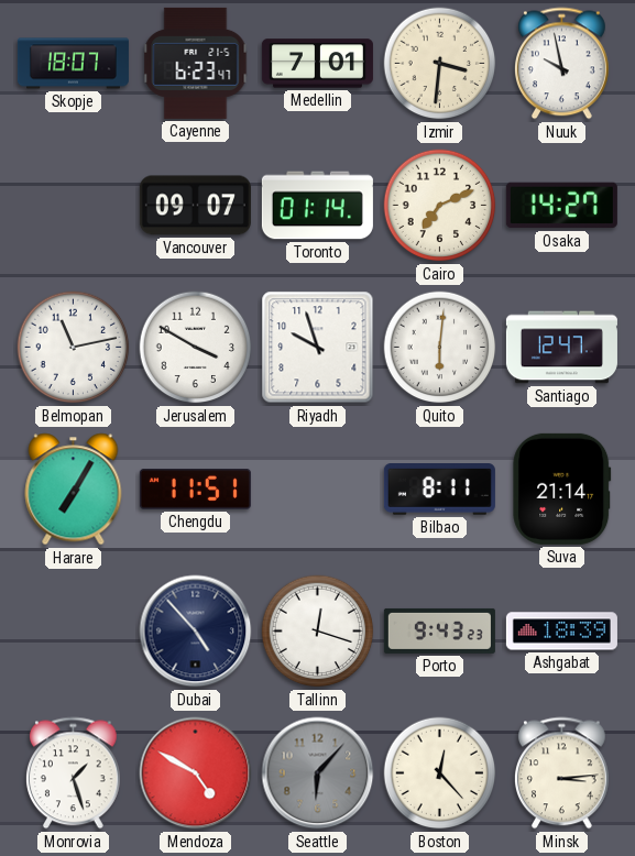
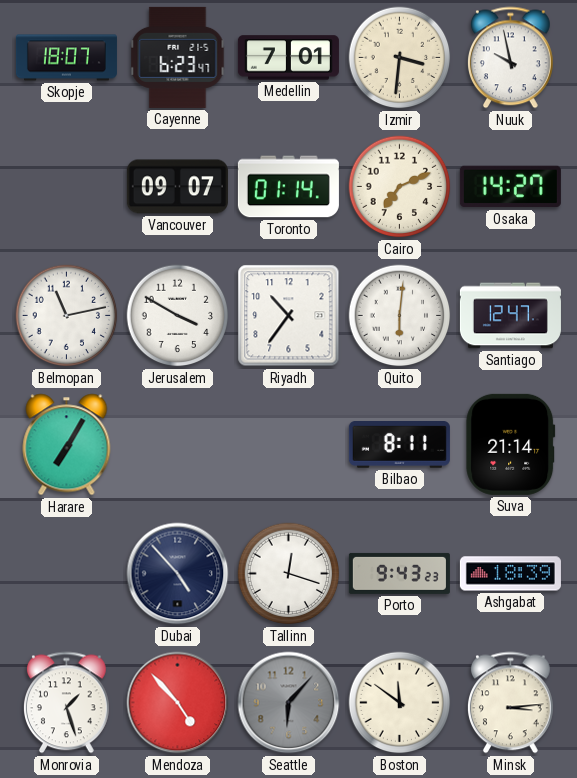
Riyadh: 9:57 -> 10:36 (289, 316)
Chengdu: 11:51 -> none (195, 490)
Mendoza: 4:50 -> 4:53 (178, 703)
Boston: 12:23 -> 11:51 (400, 703)
